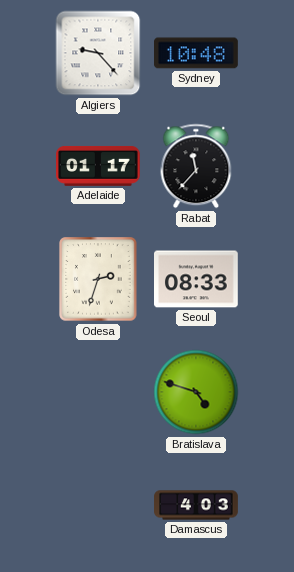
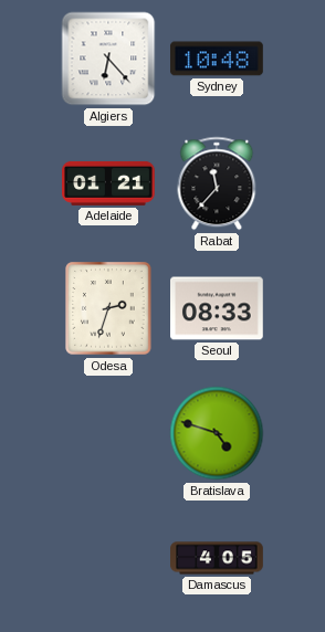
Algiers: 9:23 -> 6:23 (108, 59)
Adelaide: 01:17 -> 01:21 (108, 183)
Damascus: 4:03 -> 4:05 (217, 558)
